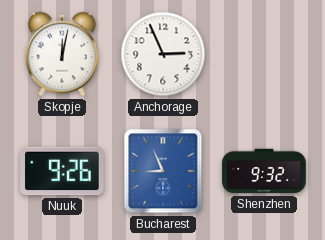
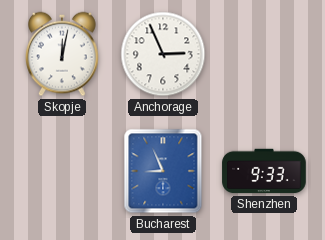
Nuuk: 9:26 -> none (63, 171)
Shenzhen: 9:32 -> 9:33 (264, 171)
